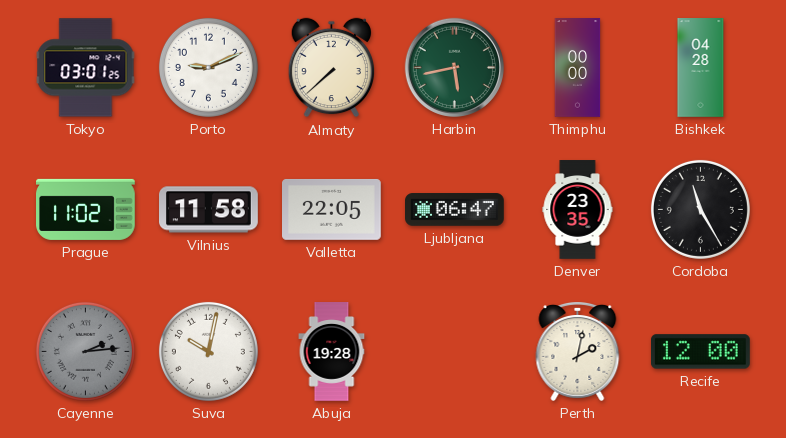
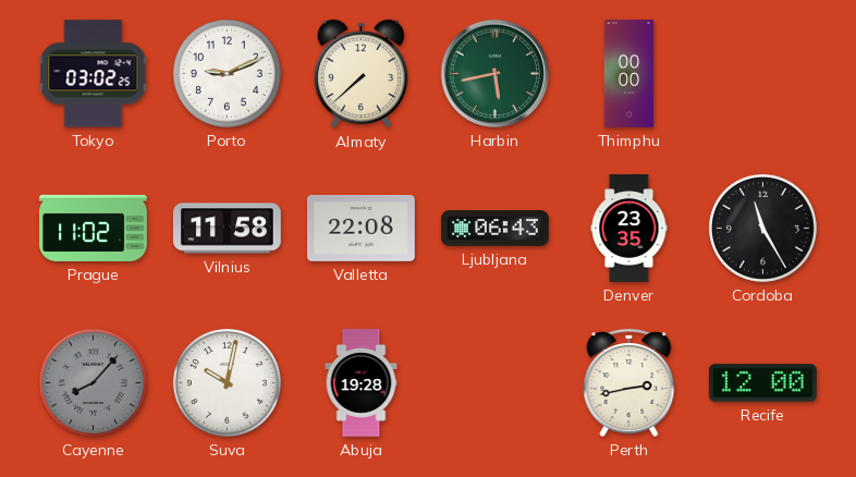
Tokyo: 03:01 -> 03:02 (94, 74)
Bishkek: 04:28 -> none (701, 68)
Valletta: 22:05 -> 22:08 (362, 228)
Ljubljana: 06:47 -> 06:43 (496, 229)
Cayenne: 2:14 -> 8:07 (93, 382)
Perth: 2:02 -> 2:43 (629, 383)
